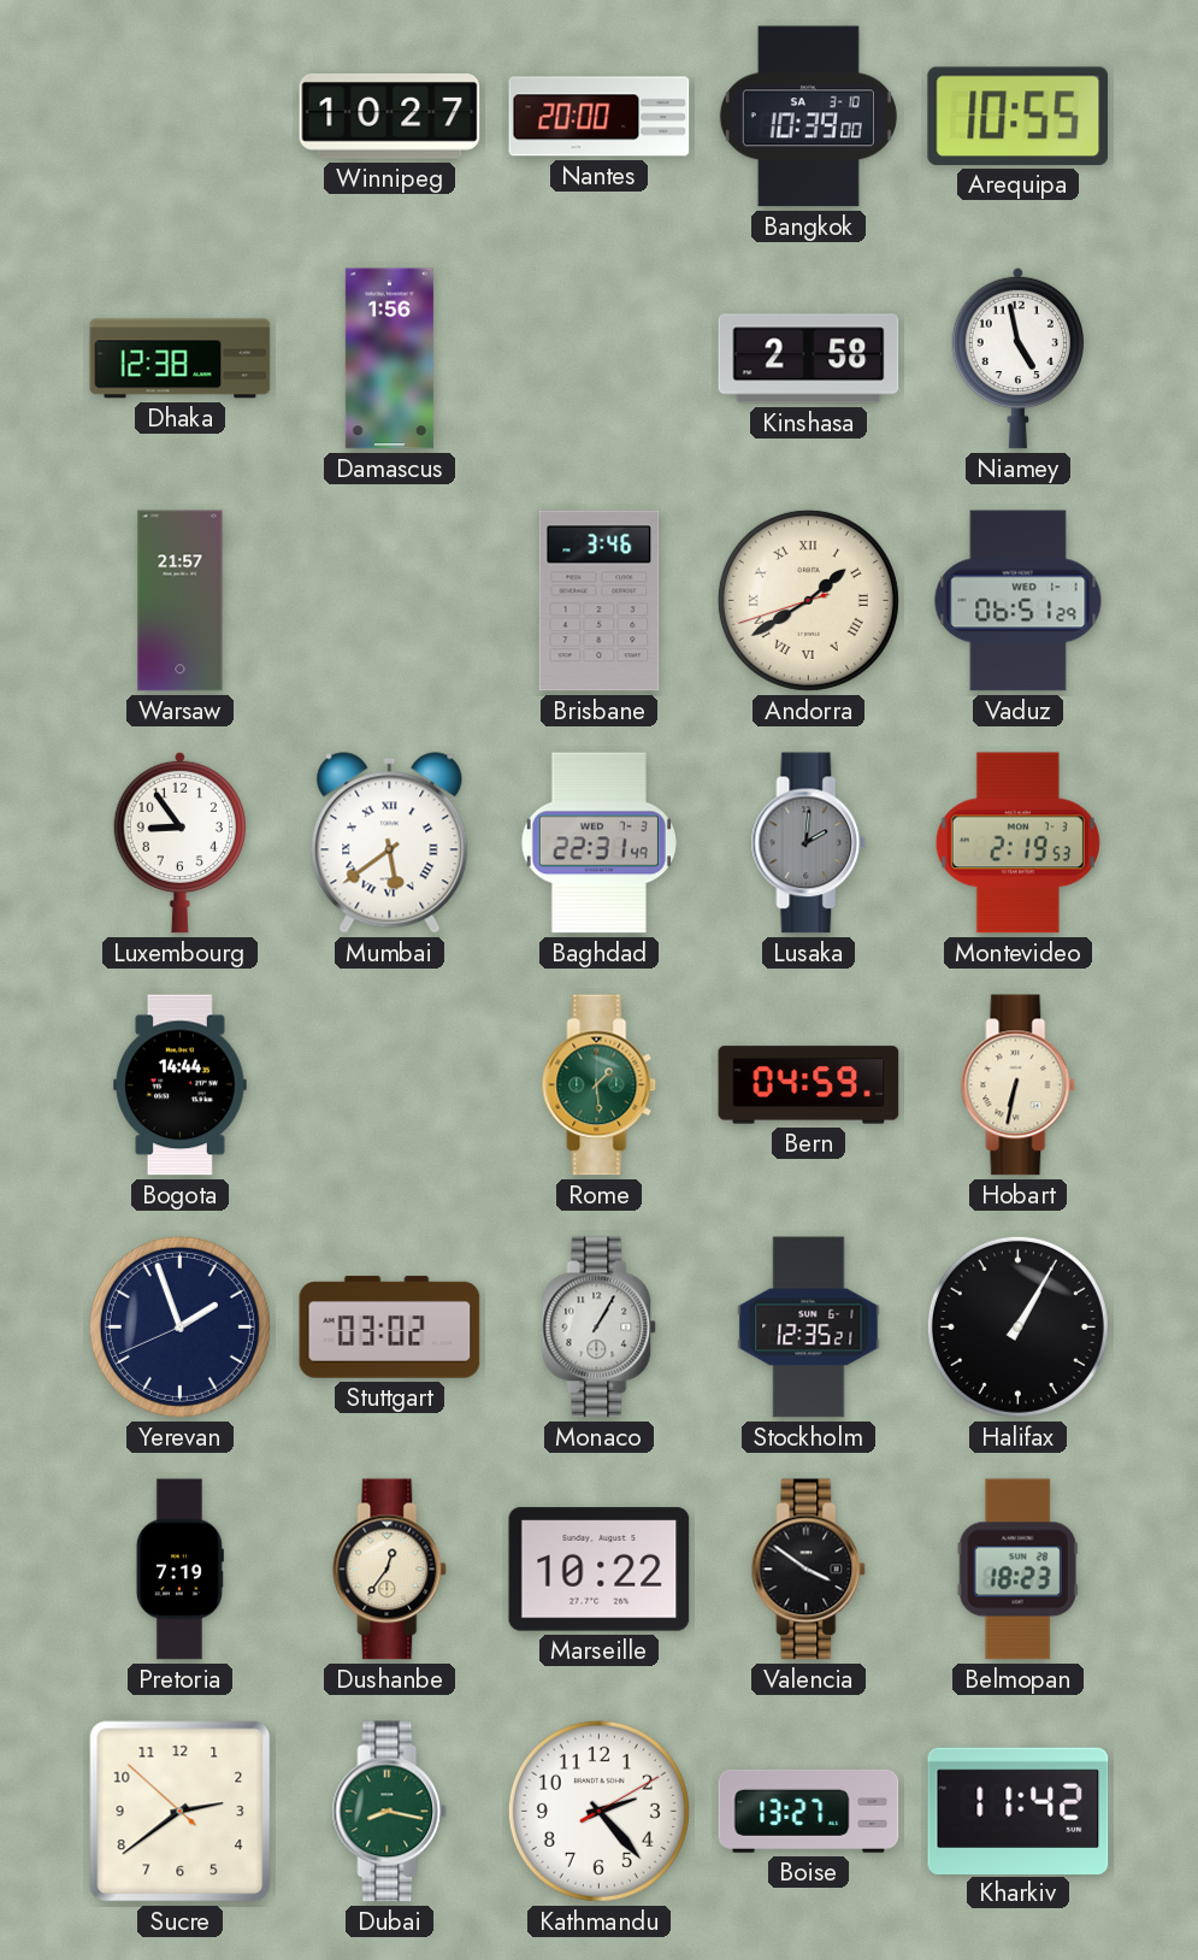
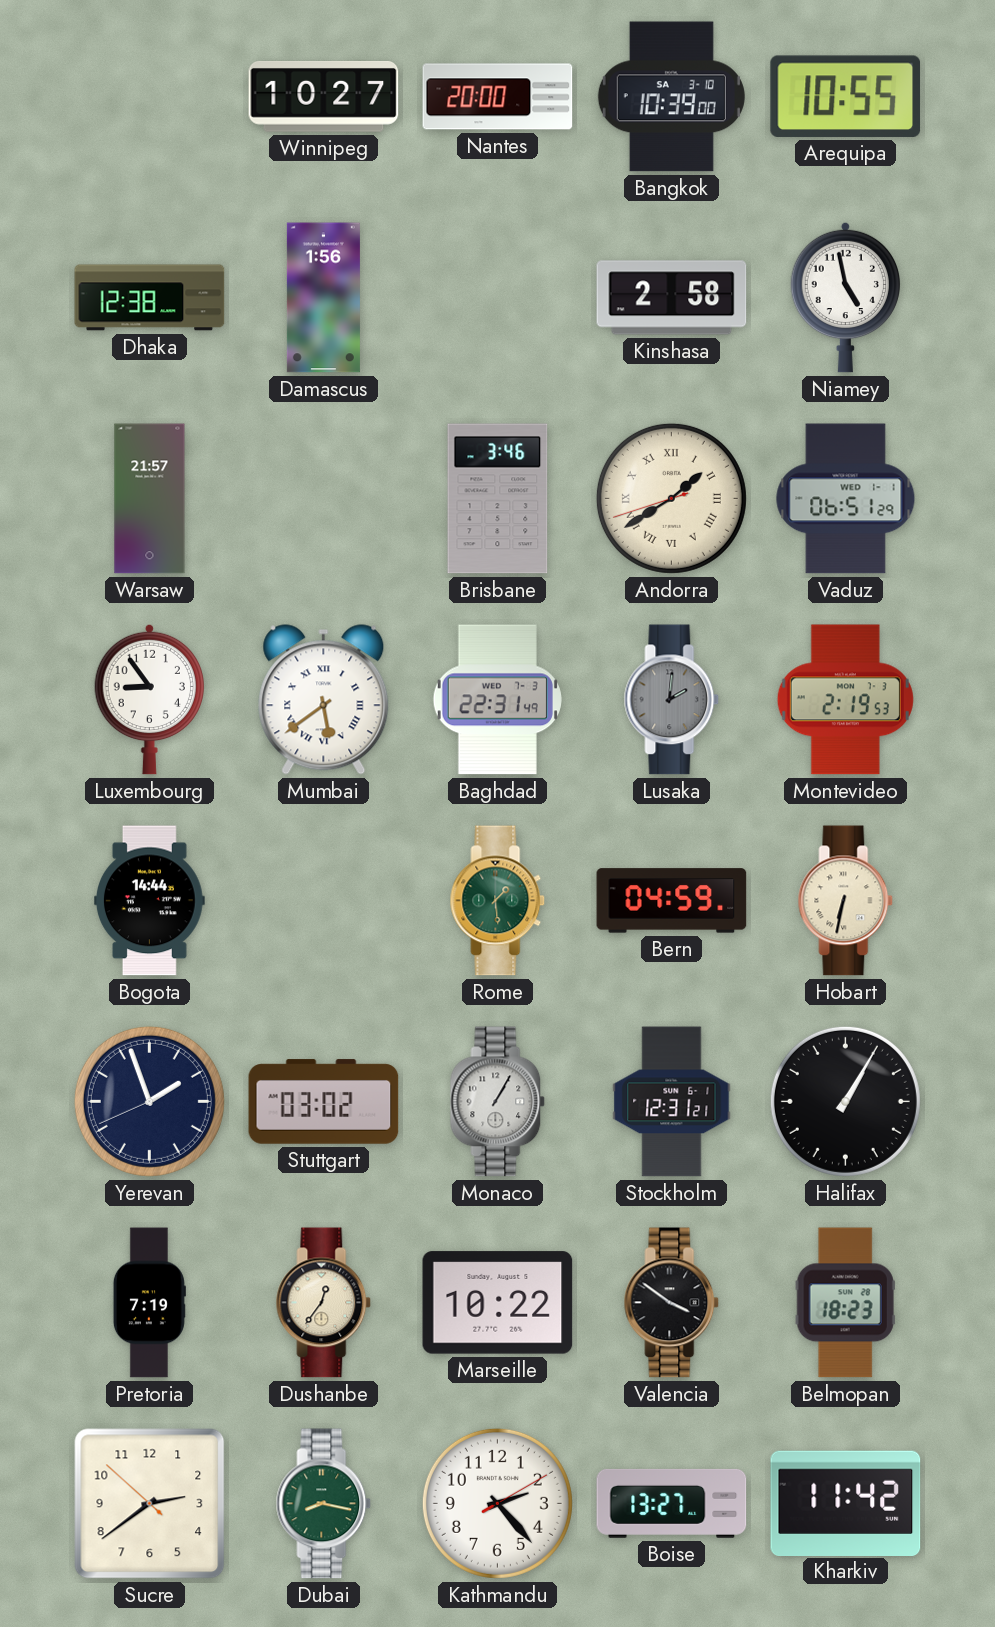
Stockholm: 12:35 -> 12:31 (672, 1102)
